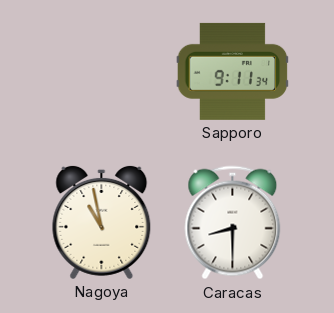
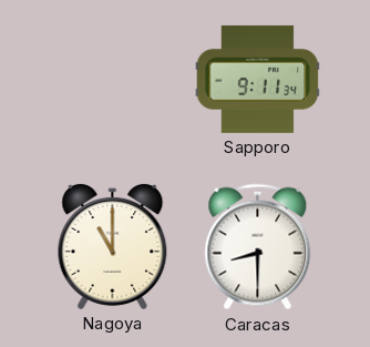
Nagoya: 10:58 -> 11:00 (113, 246)
